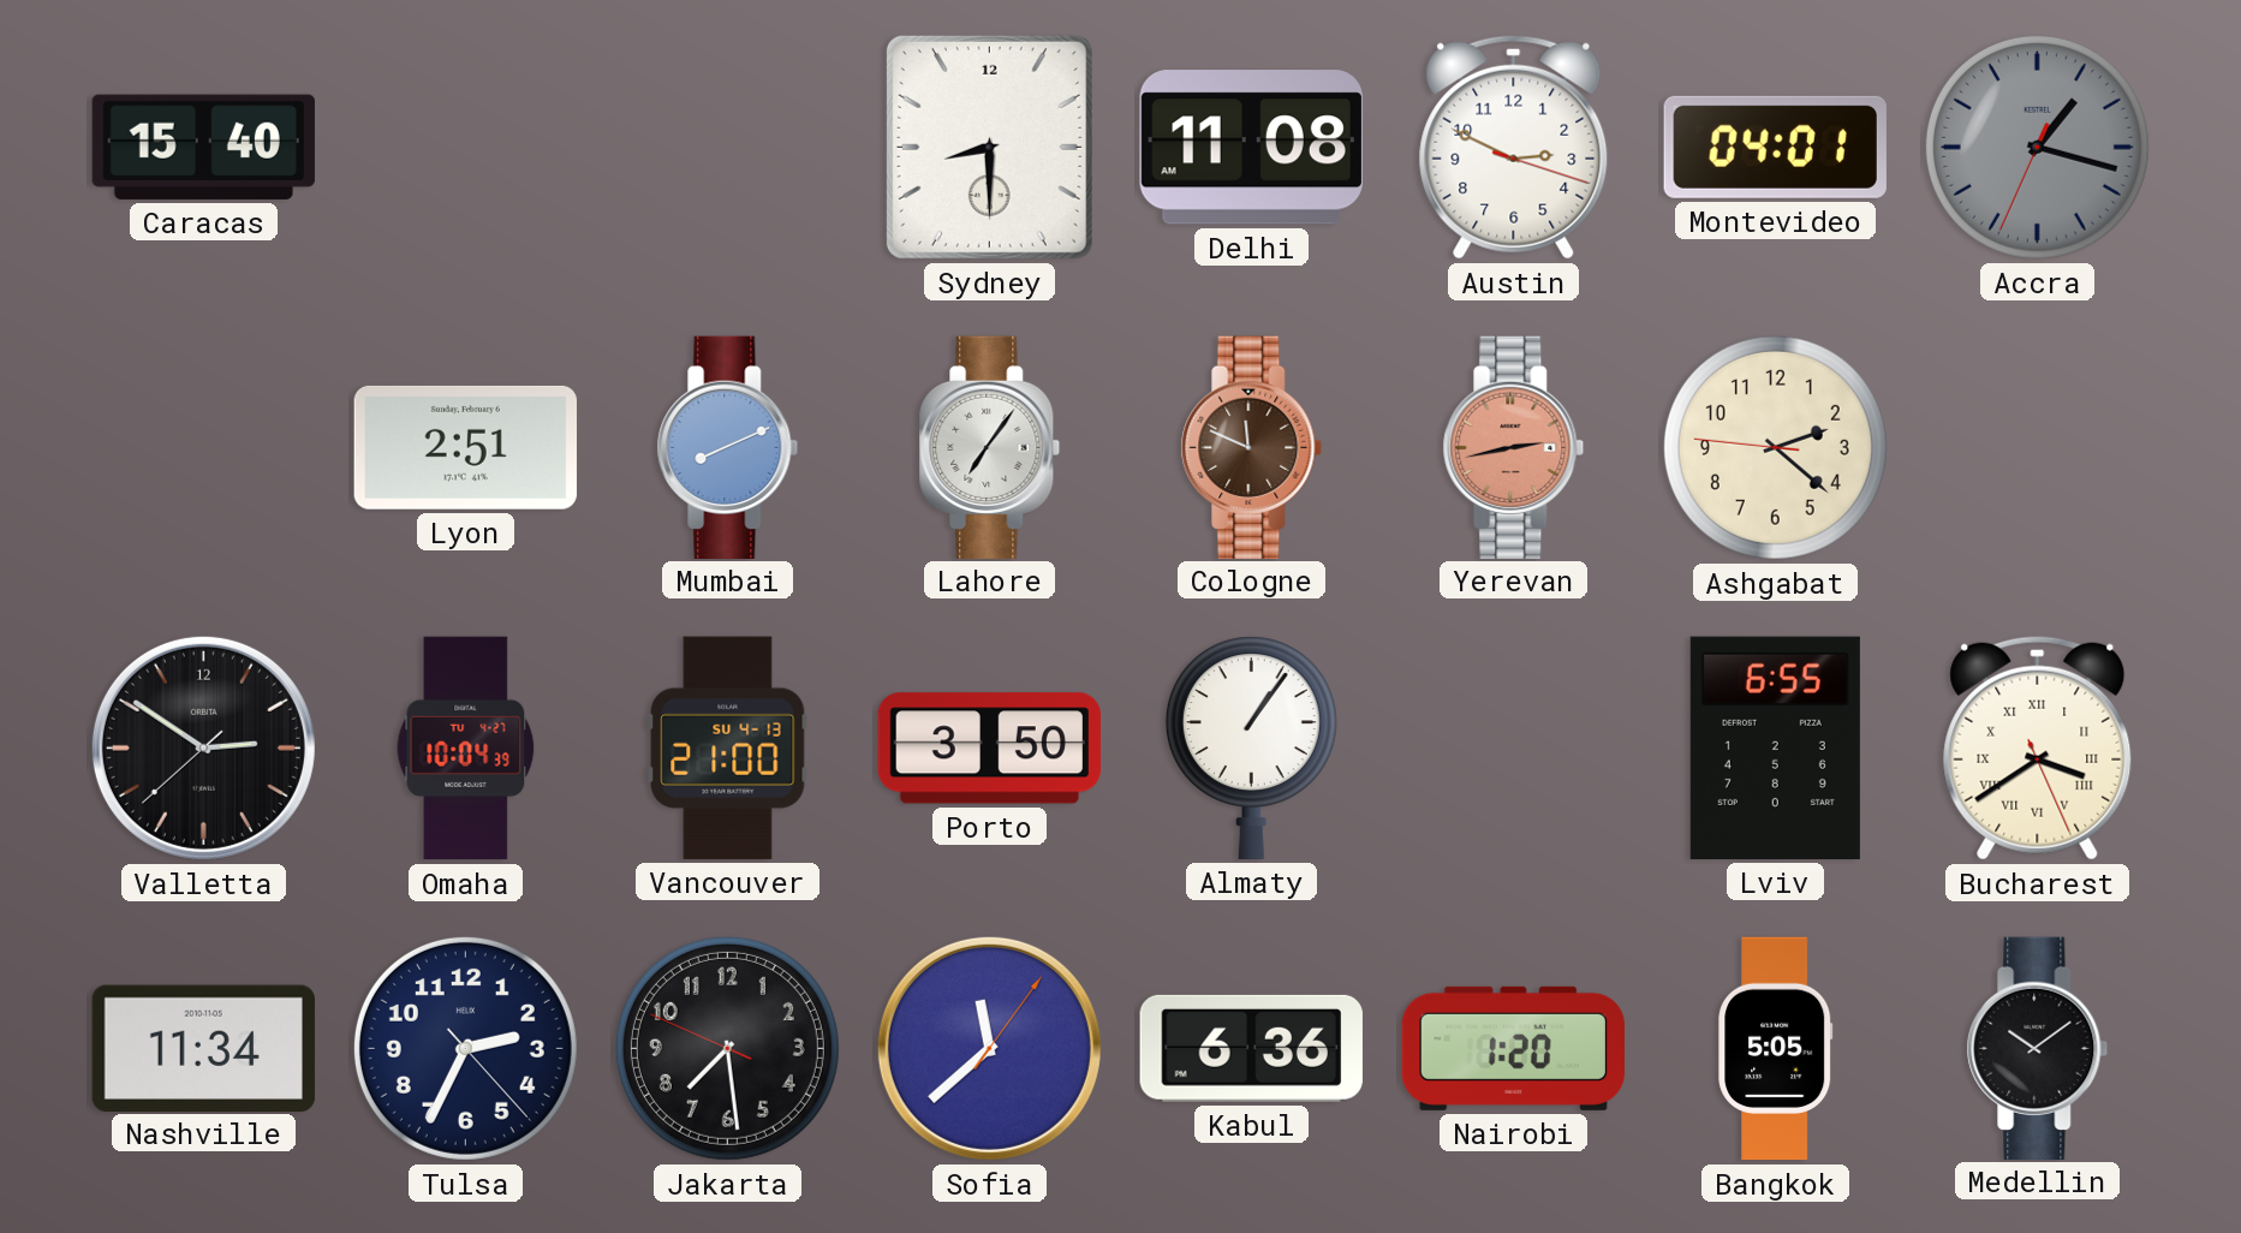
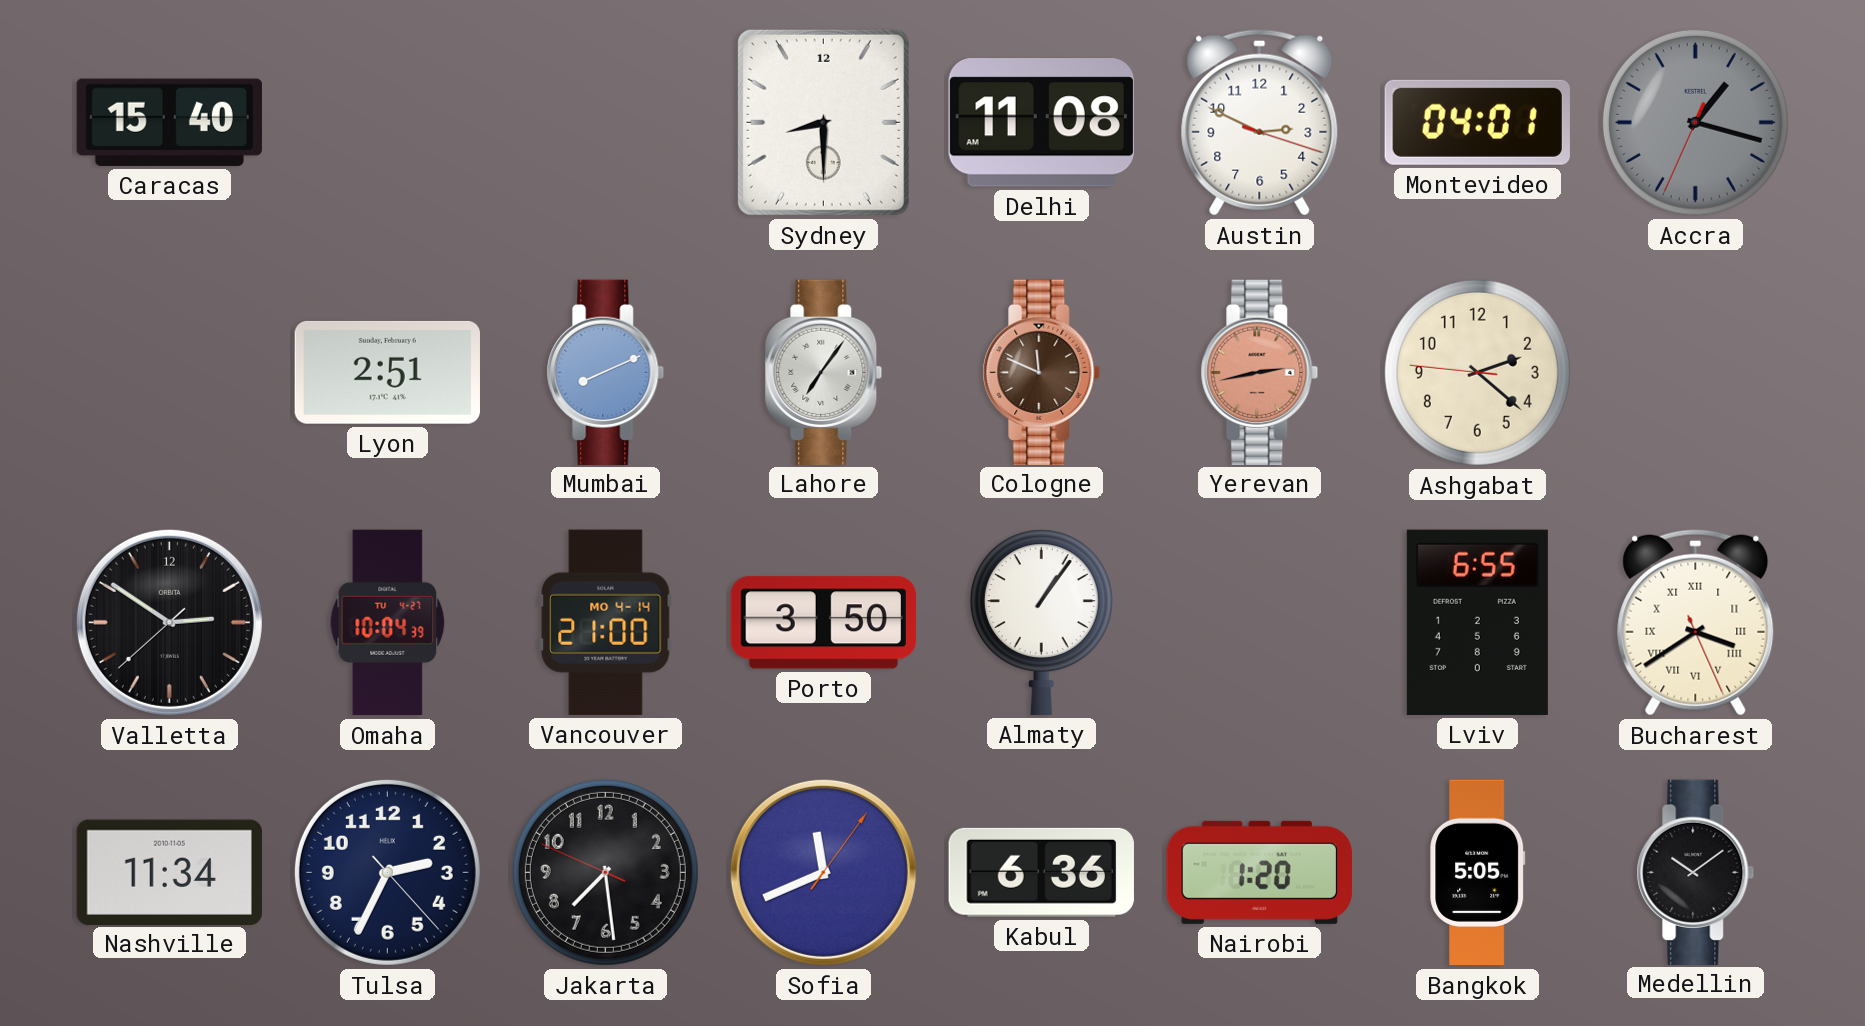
Vancouver date: SU 4-13 -> MO 4-14 (606, 622)
Sofia: 11:38 -> 11:41 (823, 872)
